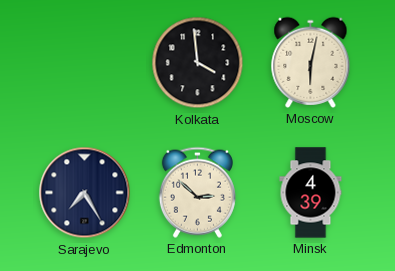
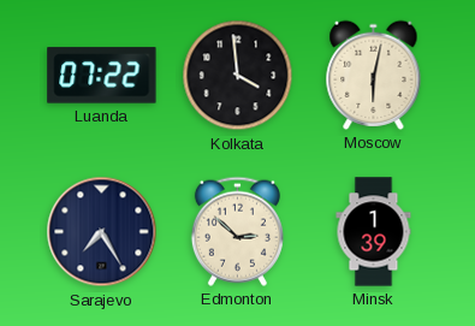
Luanda: none -> 07:22 (102, 76)
Minsk: 4:39 -> 1:39 (374, 232)
